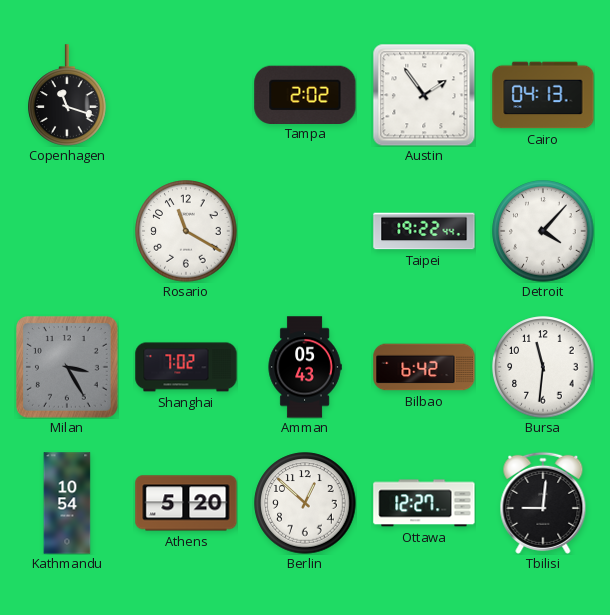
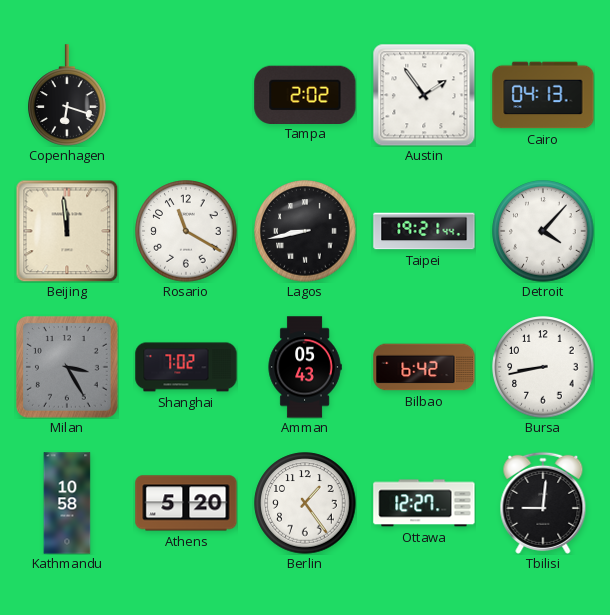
Copenhagen: 11:18 -> 6:18 (67, 95)
Beijing: none -> 11:59 (67, 231)
Lagos: none -> 8:43 (305, 231)
Taipei: 19:22 -> 19:21 (424, 231)
Bursa: 11:31 -> 8:43 (543, 367)
Kathmandu: 10:54 -> 10:58 (67, 503)
Berlin: 12:52 -> 1:24 (305, 503)
